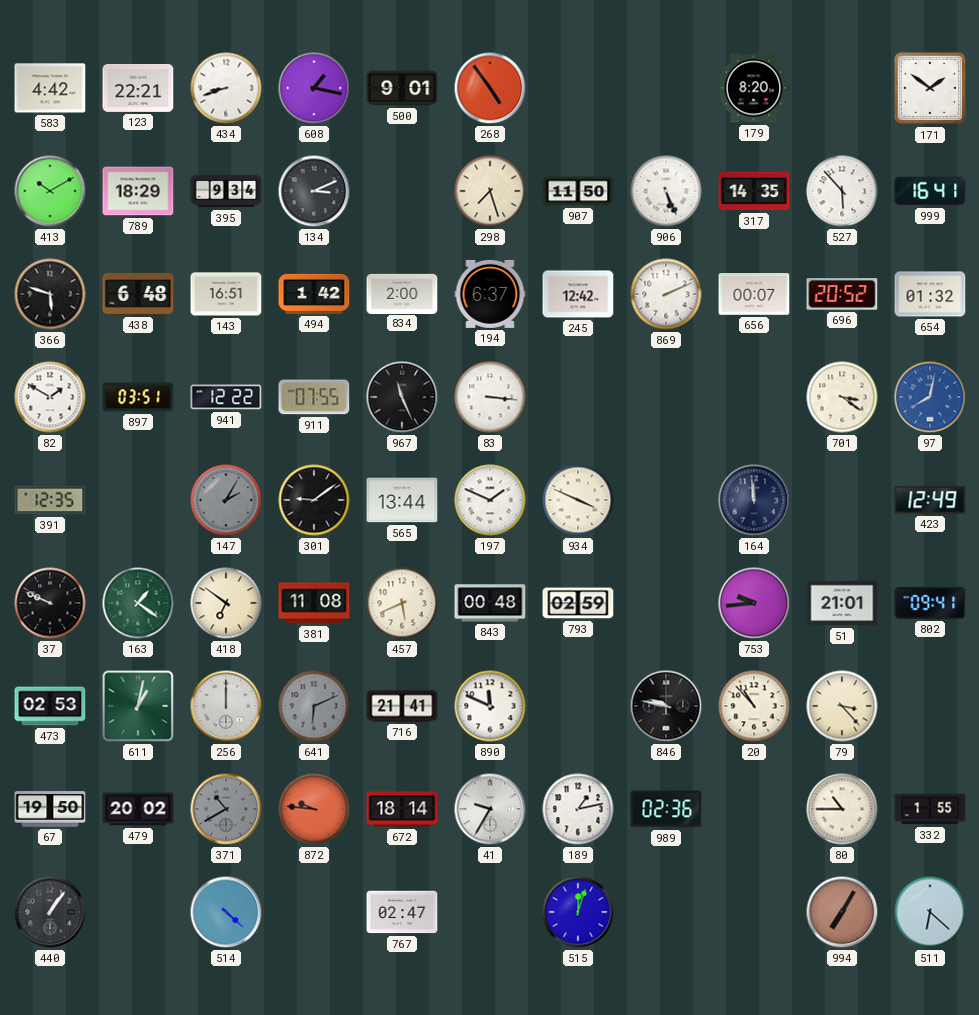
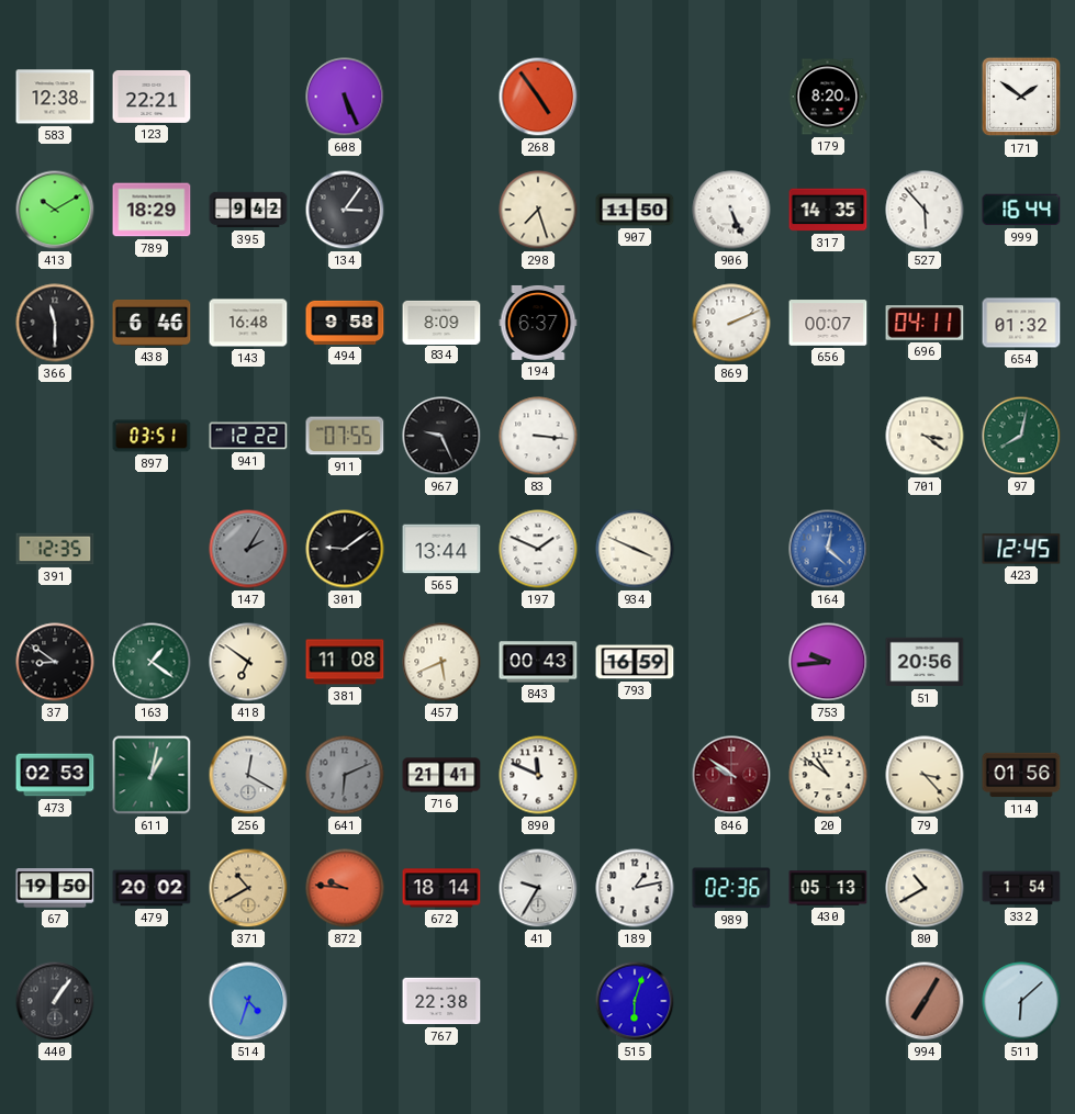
583: 4:42 -> 12:38 (55, 97)
434: 8:42 -> none (226, 88)
608: 1:17 -> 5:26 (345, 97)
500: 9:01 -> none (402, 88)
395: 9:34 -> 9:42 (248, 210)
134: 3:11 -> 3:06 (345, 210)
999: 16:41 -> 16:44 (1021, 210)
366: 5:48 -> 11:30 (55, 323)
438: 6:48 -> 6:46 (152, 323)
143: 16:51 -> 16:48 (248, 323)
494: 1:42 -> 9:58 (345, 323)
834: 2:00 -> 8:09 (441, 322)
245: 12:42 -> none (578, 294)
696: 20:52 -> 04:11 (925, 323)
82: 1:50 -> none (50, 397)
967: 11:26 -> 9:26 (441, 436)
97 dial: blue -> green (1021, 436)
164: 11:59 -> 12:22 (828, 549)
164 dial: navy -> blue (828, 549)
423: 12:49 -> 12:45 (1021, 549)
37: 9:49 -> 8:51 (55, 662)
843: 00:48 -> 00:43 (538, 662)
793: 02:59 -> 16:59 (635, 662)
51: 21:01 -> 20:56 (925, 662)
802: 09:41 -> none (930, 603)
256: 12:00 -> 12:20 (248, 775)
846: 9:47 -> 9:51 (731, 775)
846 dial: black -> burgundy (731, 775)
20: 10:53 -> 10:51 (828, 775)
114: none -> 01:56 (1021, 775)
371 dial: grey -> champagne (248, 888)
430: none -> 05:13 (828, 888)
80: 10:45 -> 10:40 (925, 888)
332: 1:55 -> 1:54 (1021, 888)
514: 4:22 -> 4:33 (248, 1001)
767: 02:47 -> 22:38 (441, 1001)
515: 12:03 -> 6:03 (635, 1001)
511: 6:22 -> 6:08 (1021, 1001)
